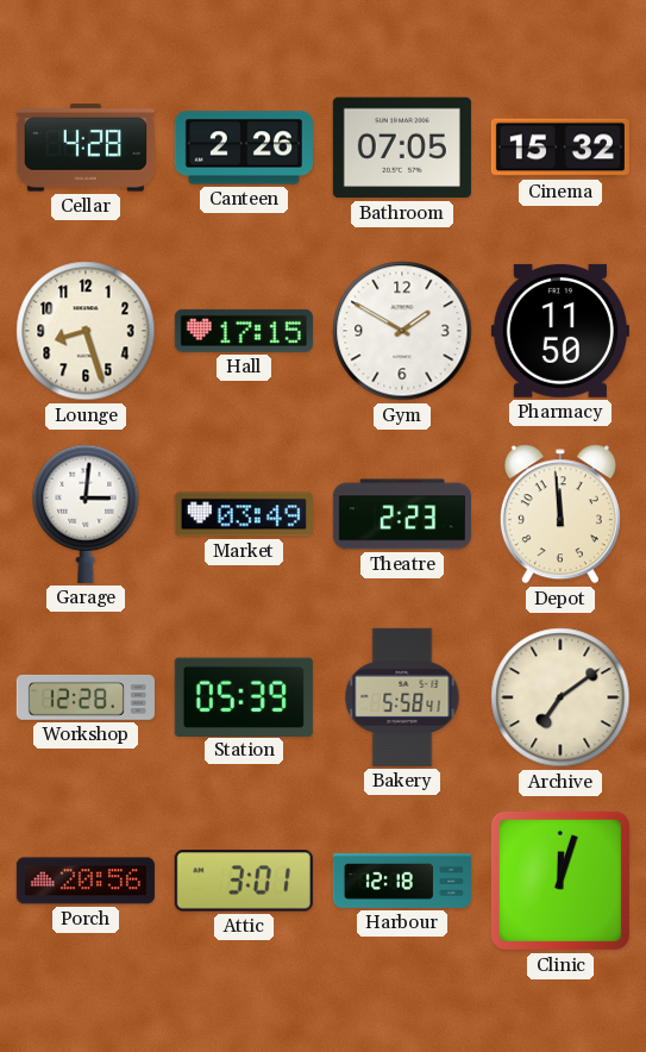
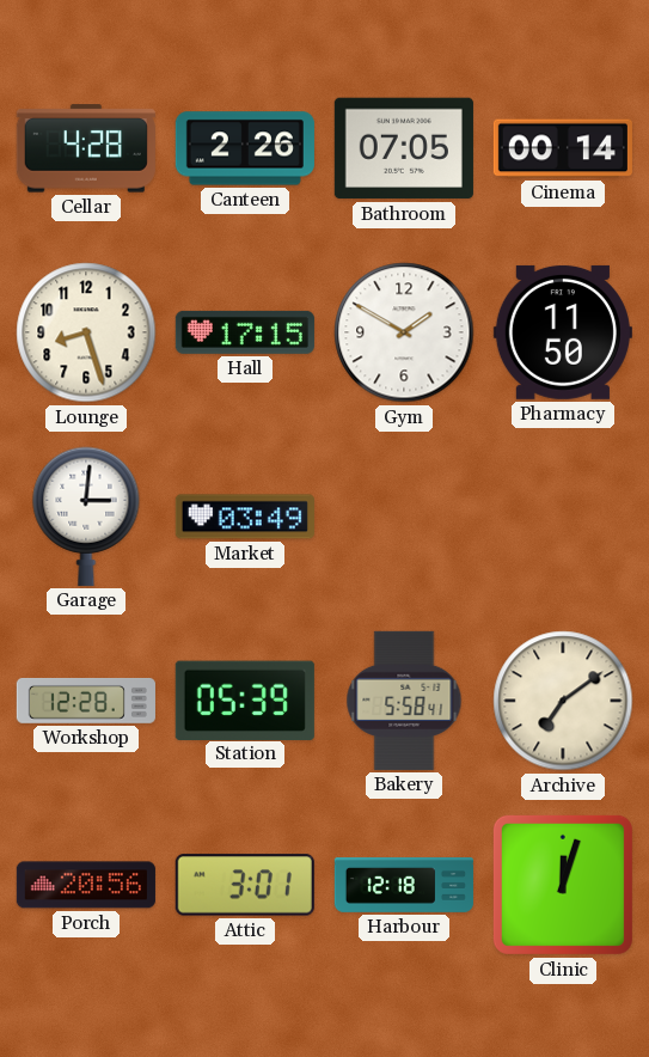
Cinema: 15:32 -> 00:14 (563, 148)
Theatre: 2:23 -> none (402, 514)
Depot: 11:59 -> none (560, 514)
